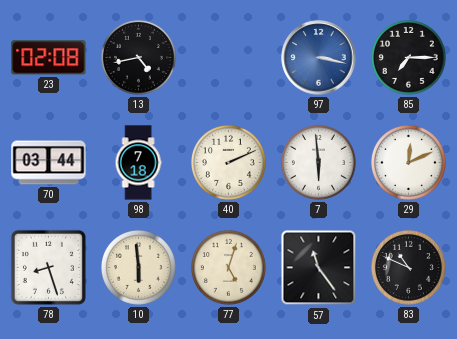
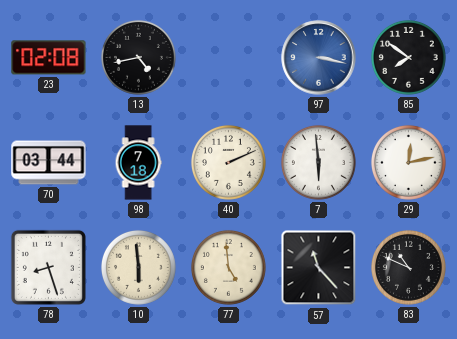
85: 7:15 -> 7:51 (408, 57)
29: 12:11 -> 12:13 (408, 162)
77: 5:03 -> 4:59 (228, 267)
57: 11:24 -> 11:23 (319, 268)
